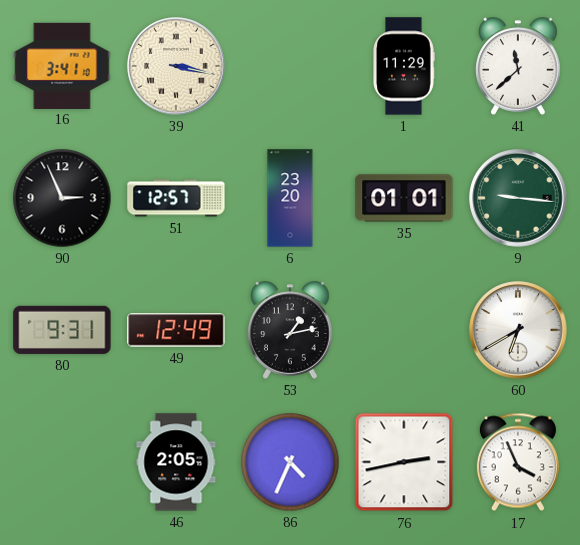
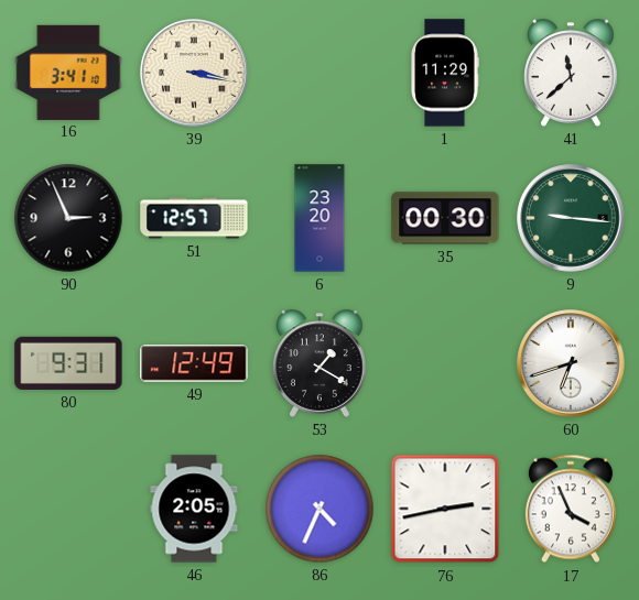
35: 01:01 -> 00:30 (445, 218)
53: 1:13 -> 1:20 (319, 363)
60: 6:40 -> 6:42 (571, 363)
